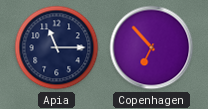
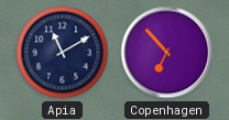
Apia: 11:15 -> 11:10 (63, 53)
